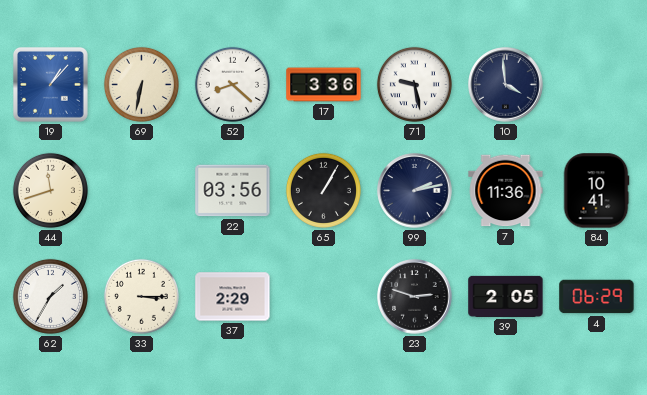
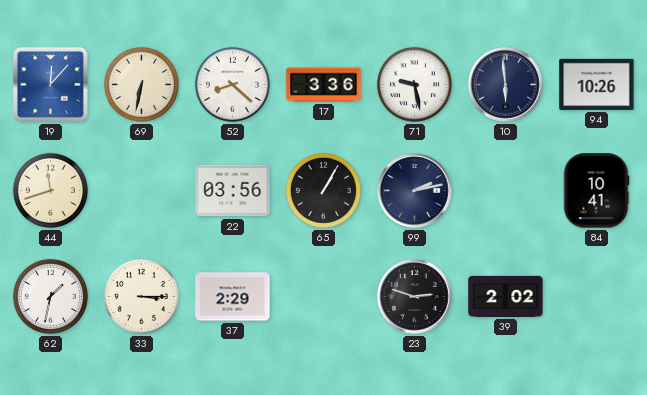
19: 1:07 -> 12:07 (50, 84)
10: 3:59 -> 5:59 (506, 85)
94: none -> 10:26 (597, 84)
7: 11:36 -> none (506, 191)
62: 1:35 -> 1:32 (50, 296)
39: 2:05 -> 2:02 (506, 296)
4: 06:29 -> none (597, 297)
